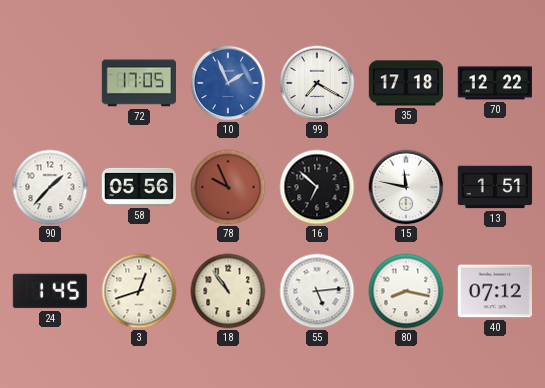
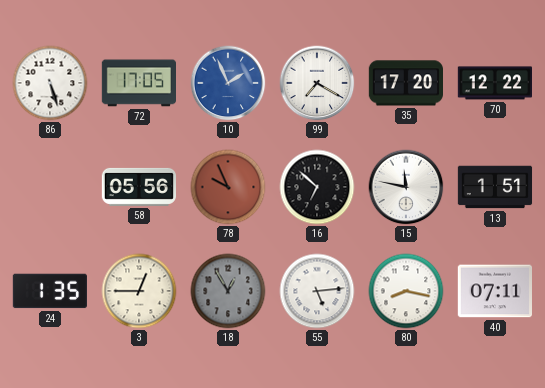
86: none -> 5:27 (50, 83)
35: 17:18 -> 17:20 (405, 83)
90: 1:37 -> none (50, 187)
24: 1:45 -> 1:35 (50, 291)
3: 12:42 -> 12:45 (139, 291)
18: 10:54 -> 12:55 (228, 291)
18 dial: cream -> grey (228, 291)
40: 07:12 -> 07:11 (494, 291)
